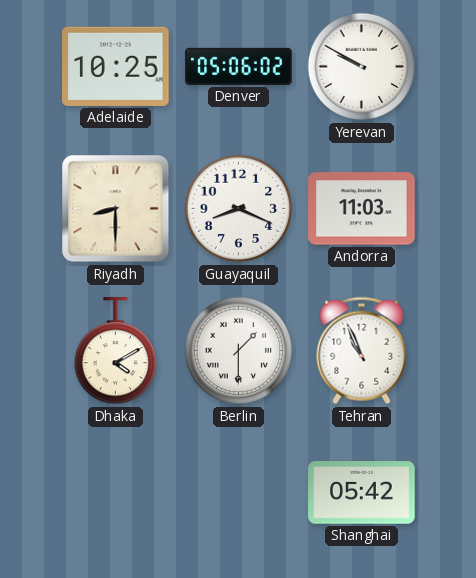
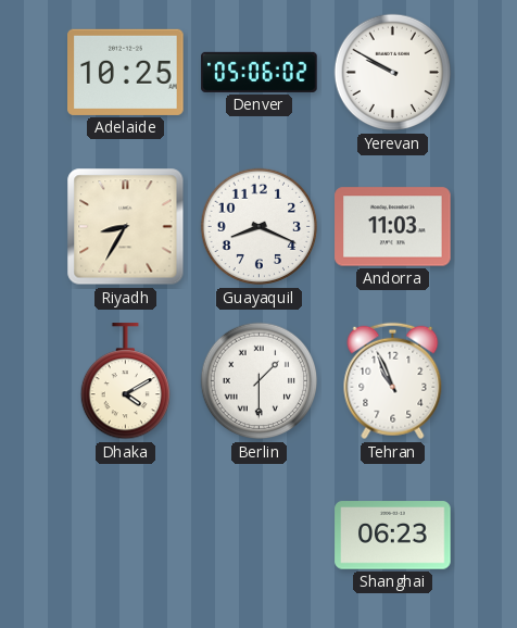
Riyadh: 8:30 -> 8:35 (126, 227)
Shanghai: 05:42 -> 06:23 (393, 536)
